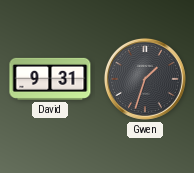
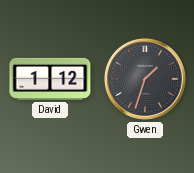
David: 9:31 -> 1:12 (50, 79)
